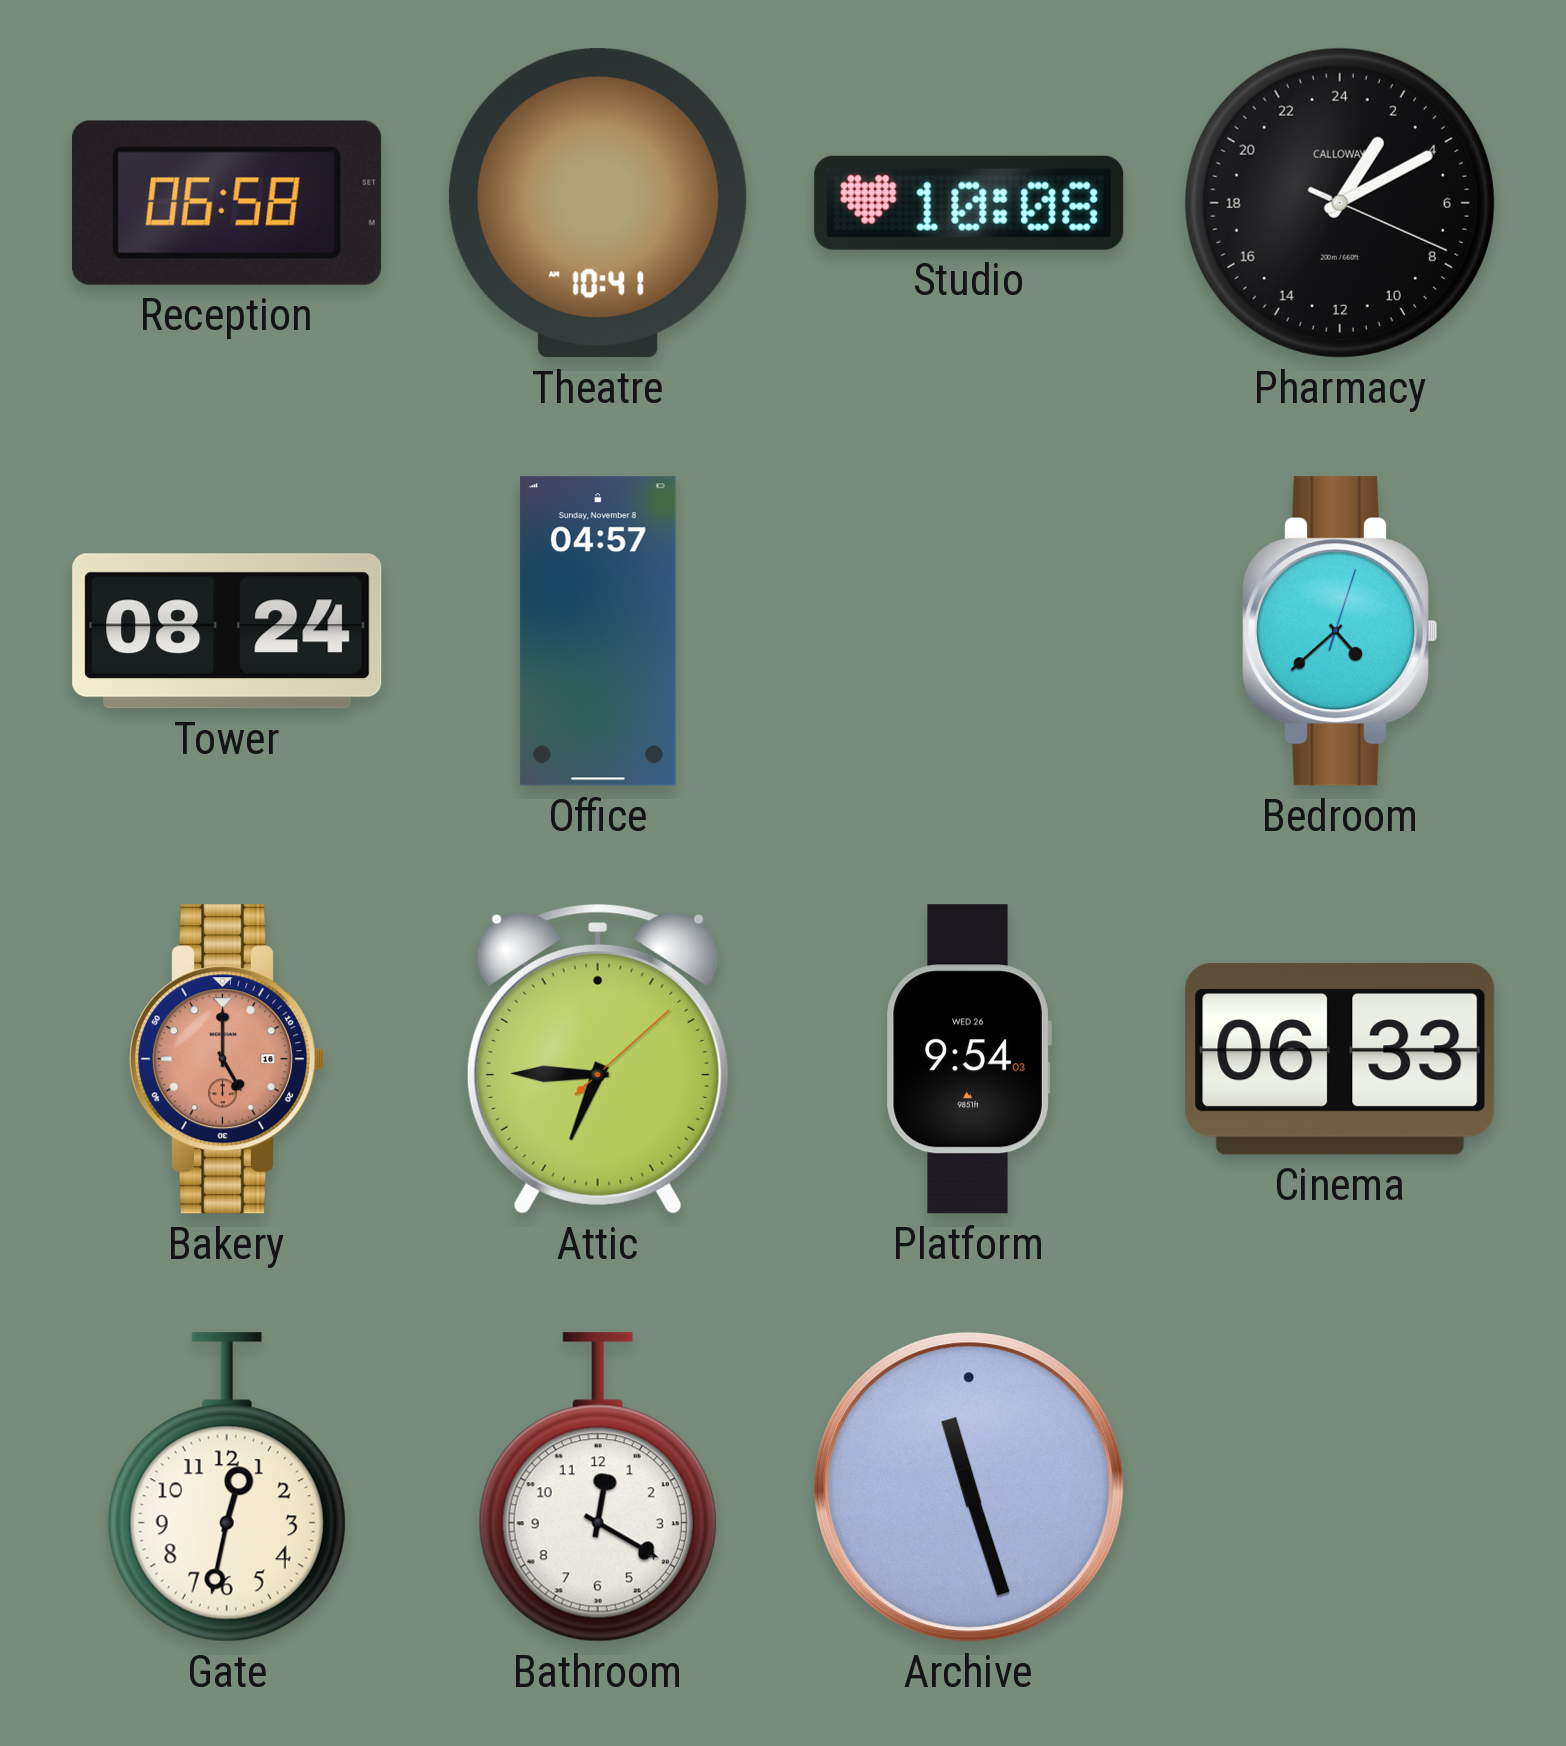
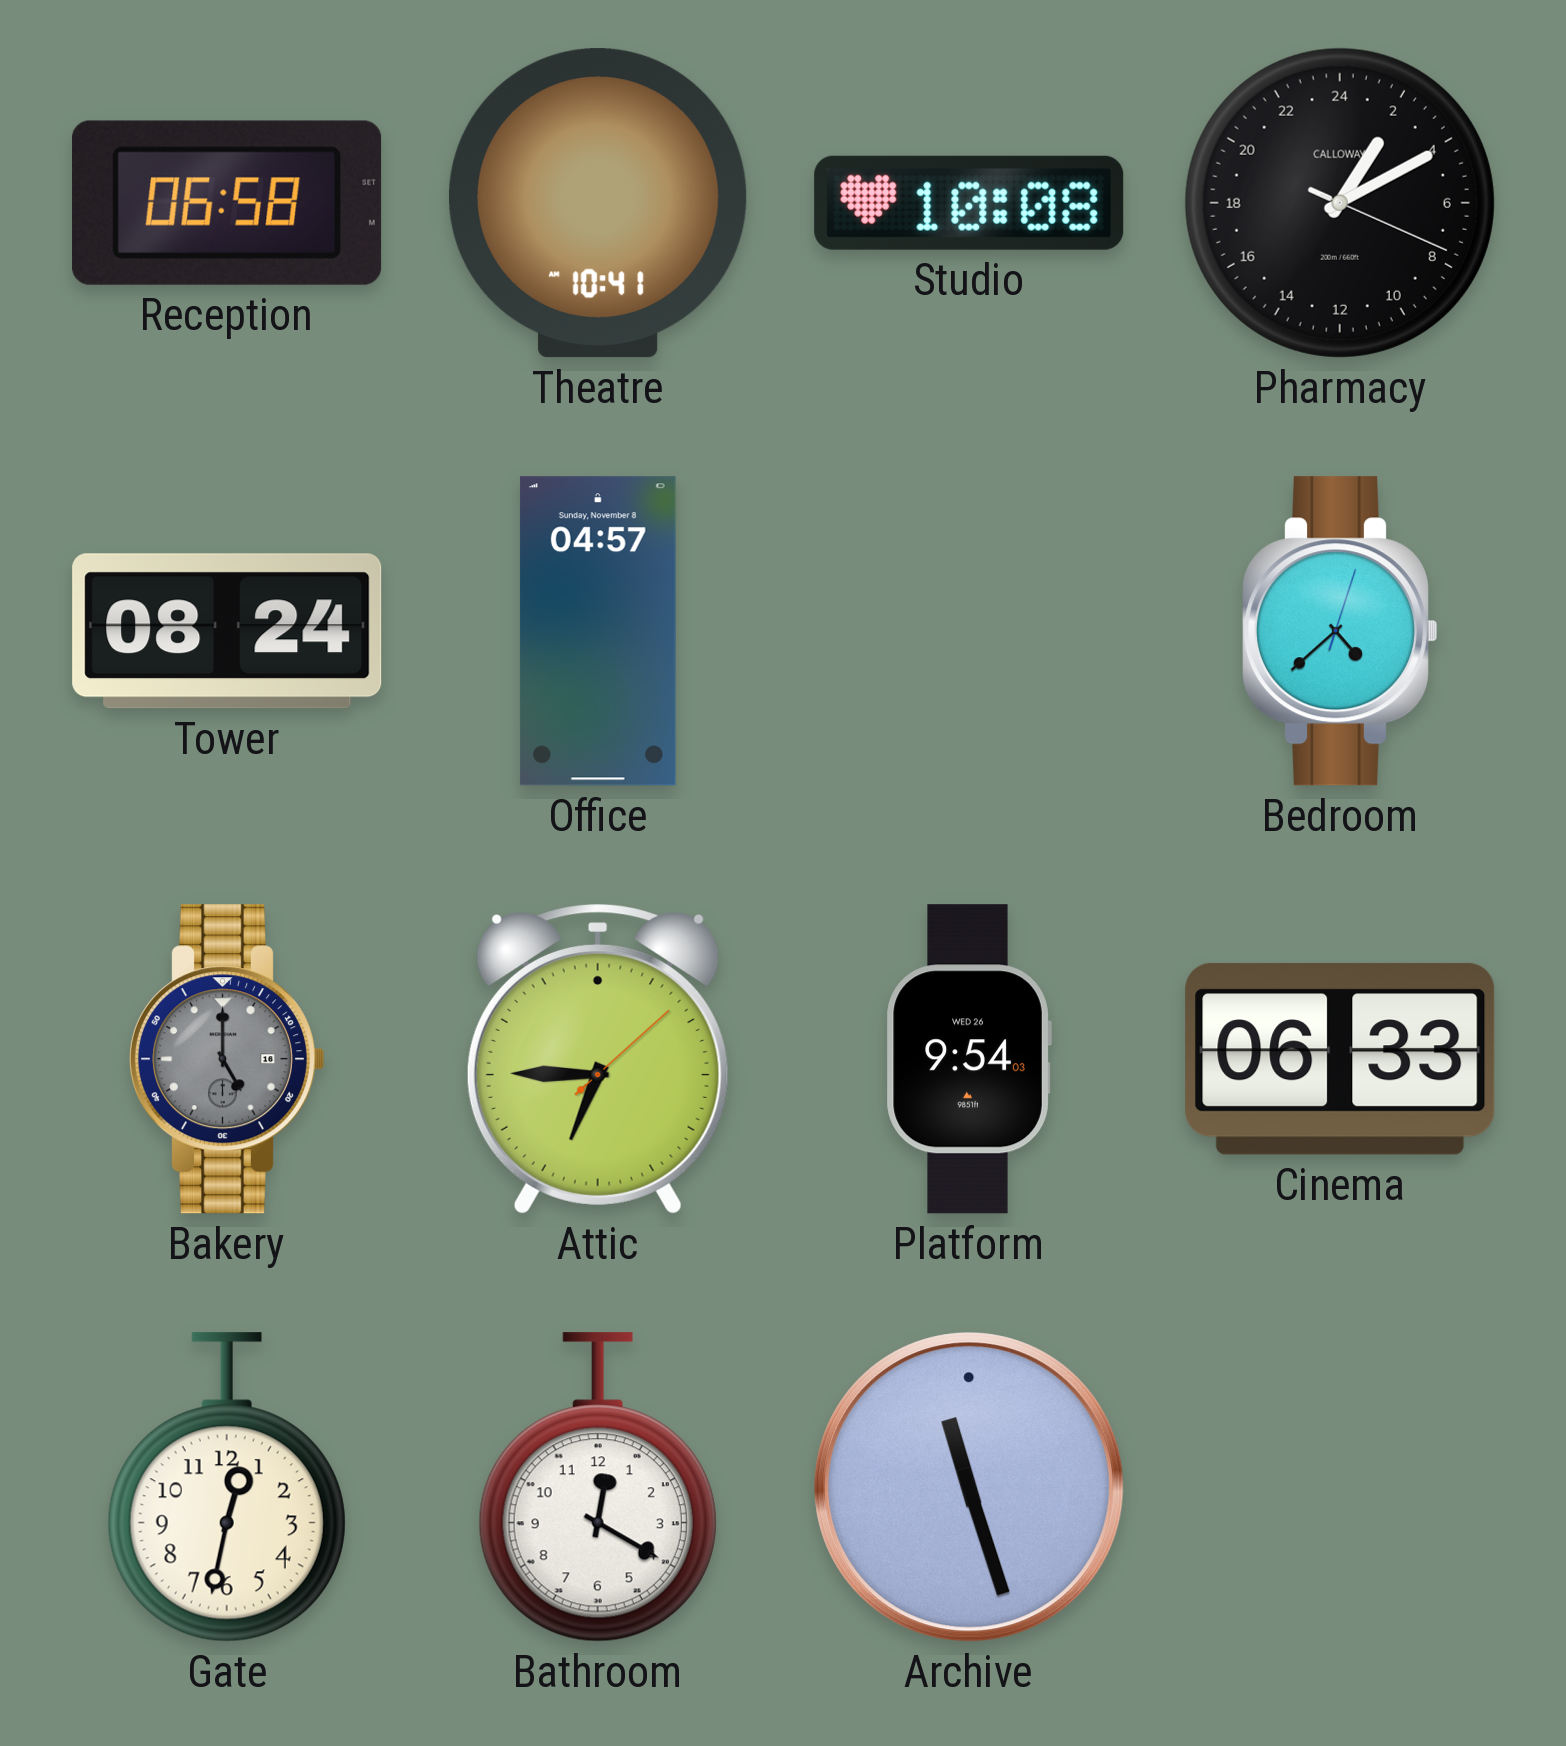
Bakery dial: salmon -> grey (226, 1059)
